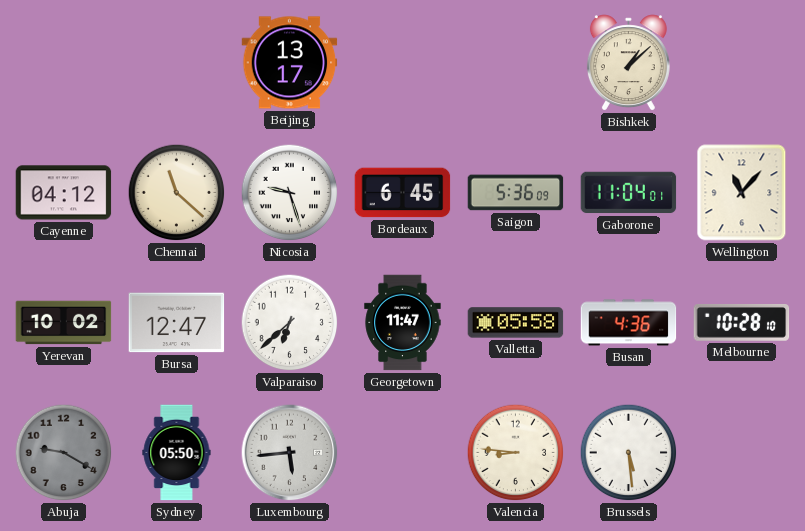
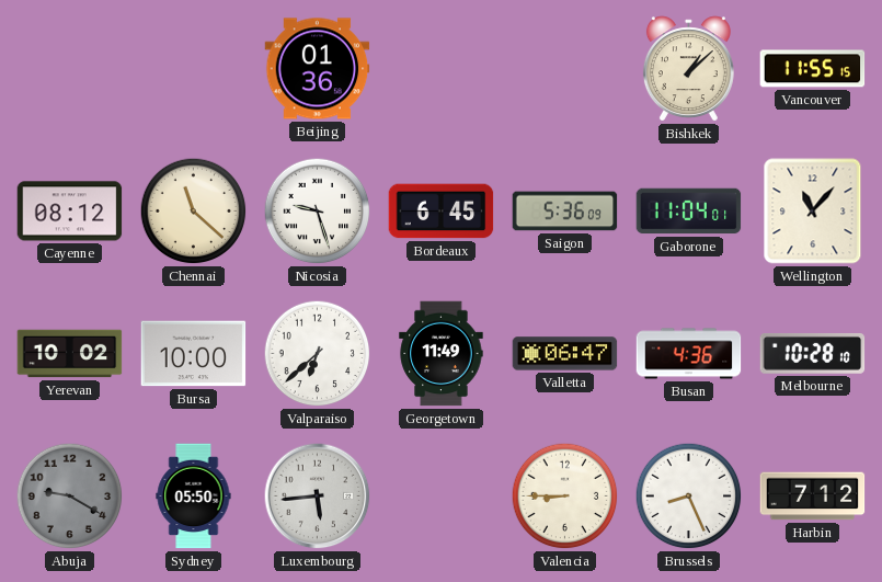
Beijing: 13:17 -> 01:36 (318, 69)
Vancouver: none -> 11:55 (813, 69)
Cayenne: 04:12 -> 08:12 (70, 212)
Bursa: 12:47 -> 10:00 (194, 354)
Georgetown: 11:47 -> 11:49 (442, 354)
Valletta: 05:58 -> 06:47 (565, 354)
Valencia: 8:46 -> 8:45 (565, 497)
Brussels: 5:29 -> 8:26 (689, 497)
Harbin: none -> 7:12 (813, 497)
